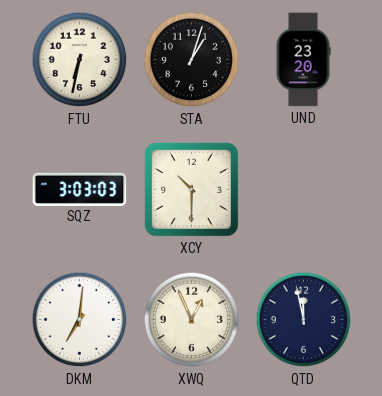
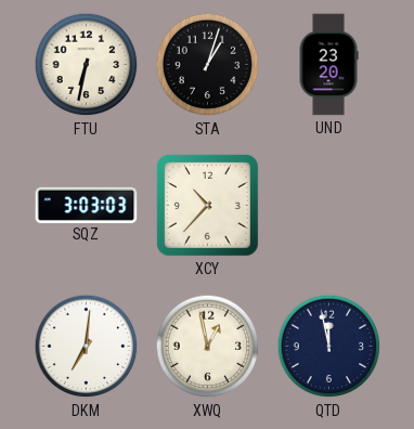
XCY: 10:30 -> 10:37 (207, 205)
XWQ: 12:56 -> 12:58 (208, 347)
